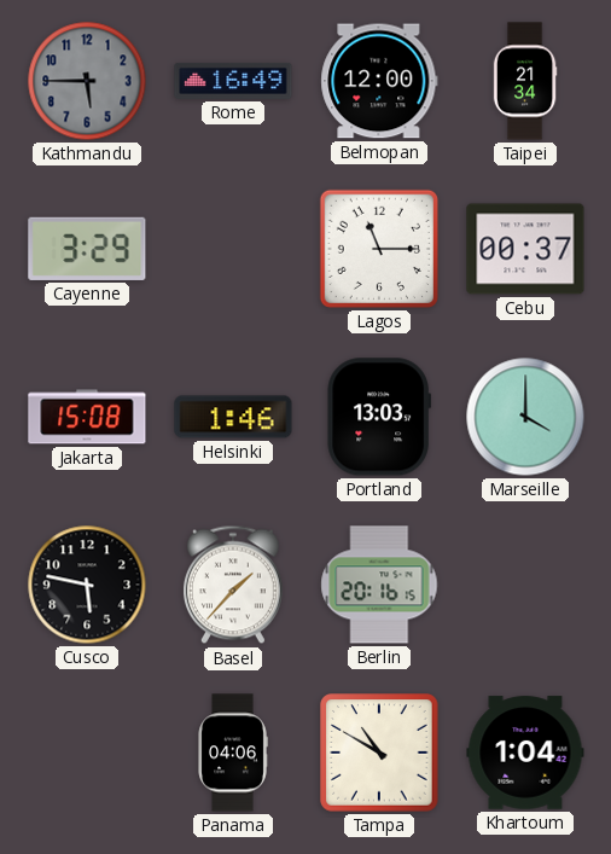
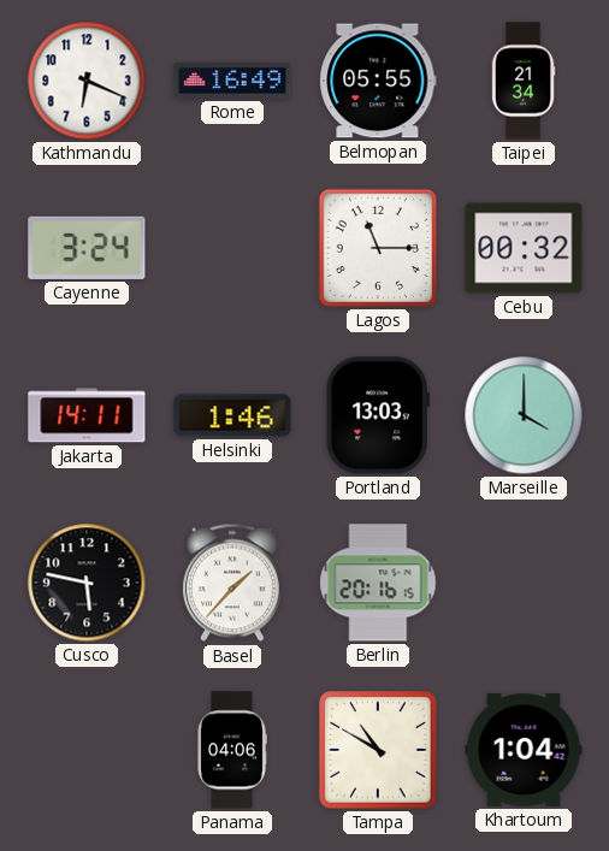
Kathmandu: 5:45 -> 6:19 (87, 81)
Kathmandu dial: grey -> white (87, 81)
Belmopan: 12:00 -> 05:55 (378, 81)
Cayenne: 3:29 -> 3:24 (87, 248)
Cebu: 00:37 -> 00:32 (524, 248)
Jakarta: 15:08 -> 14:11 (87, 415)
